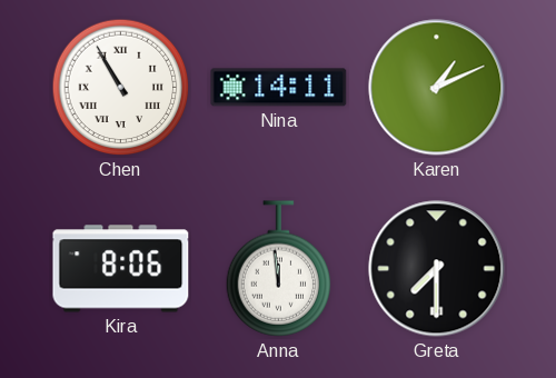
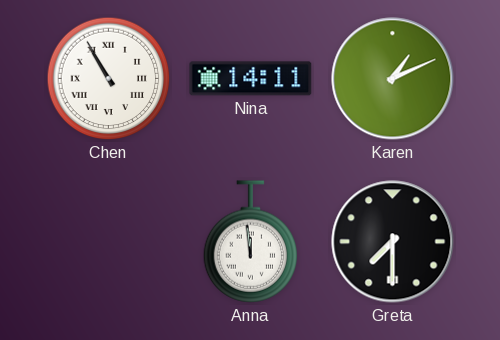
Kira: 8:06 -> none (121, 269)
